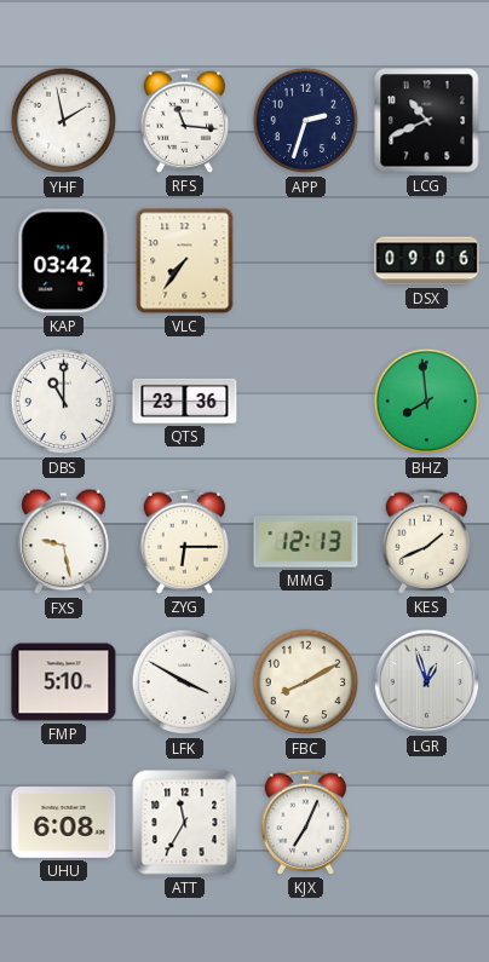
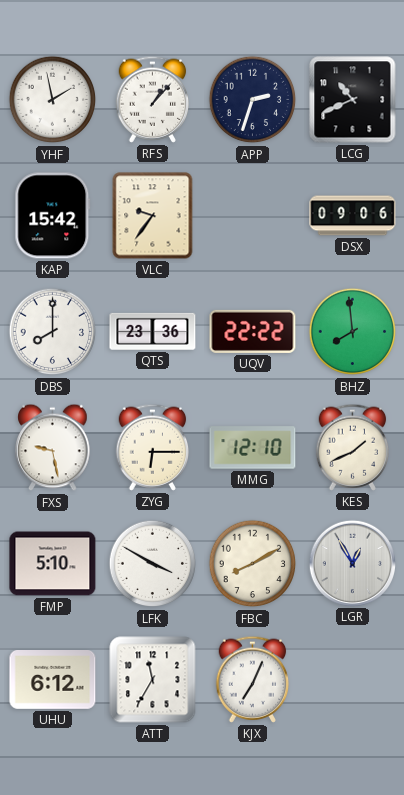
RFS: 11:16 -> 1:07 (153, 99)
KAP: 03:42 -> 15:42 (53, 216)
VLC: 7:36 -> 9:36 (153, 216)
DBS: 11:00 -> 8:00 (53, 332)
UQV: none -> 22:22 (253, 331)
MMG: 12:13 -> 12:10 (253, 448)
LGR: 12:57 -> 12:55 (352, 563)
UHU: 6:08 -> 6:12 (53, 680)
